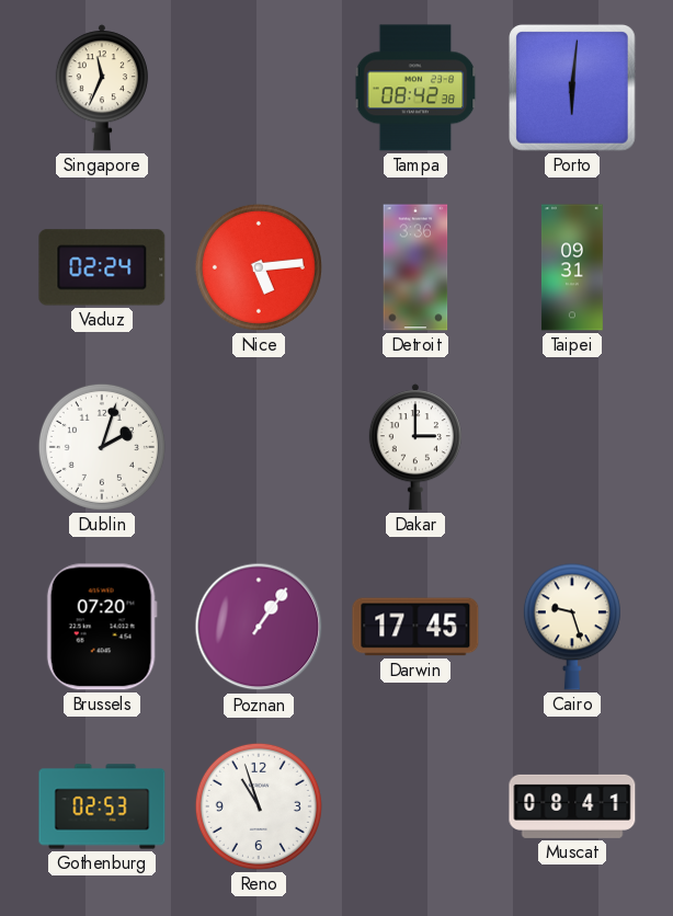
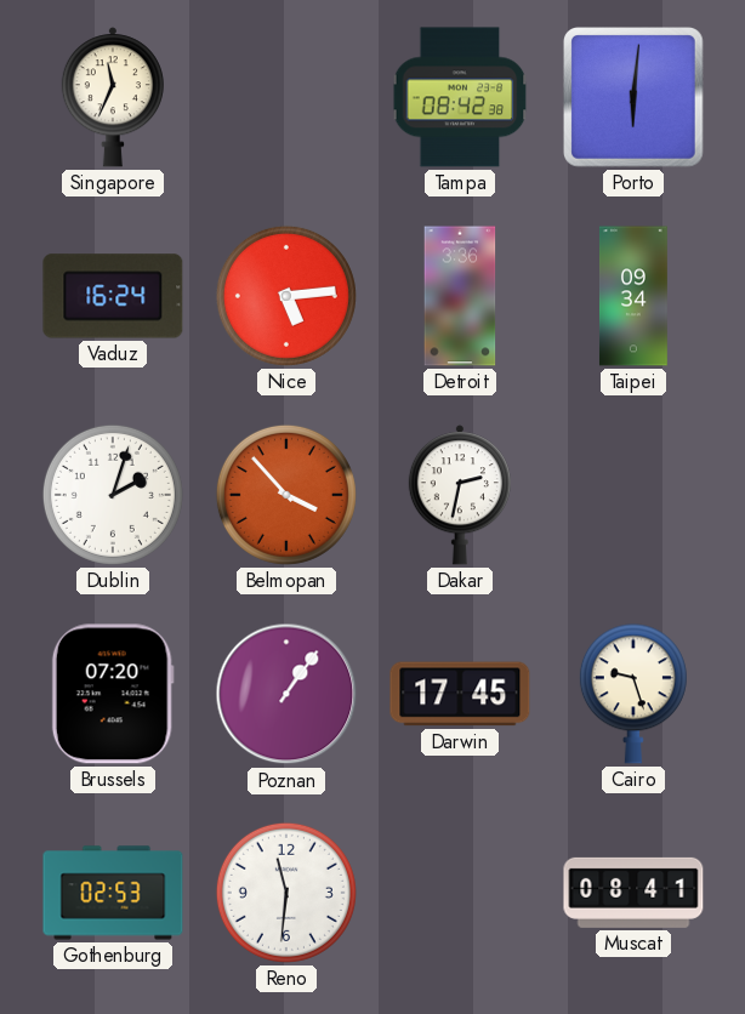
Vaduz: 02:24 -> 16:24 (113, 296)
Taipei: 09:31 -> 09:34 (633, 296)
Belmopan: none -> 3:53 (286, 495)
Dakar: 3:00 -> 2:32 (460, 495)
Reno: 10:57 -> 11:31 (286, 893)
